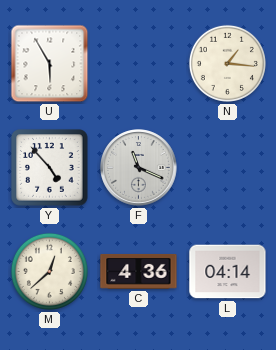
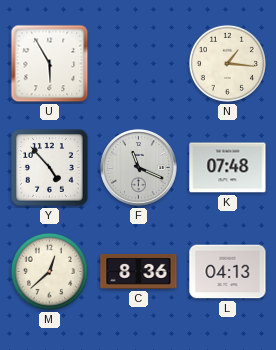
K: none -> 07:48 (228, 168)
C: 4:36 -> 8:36 (139, 271)
L: 04:14 -> 04:13 (228, 272)
